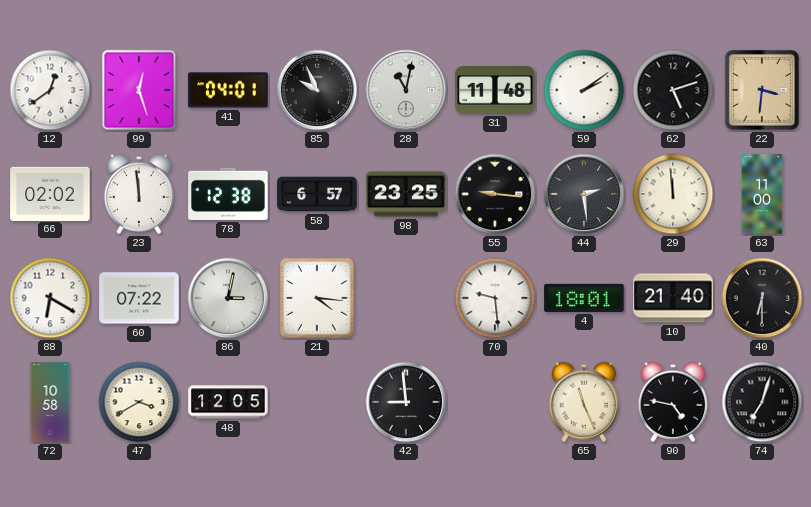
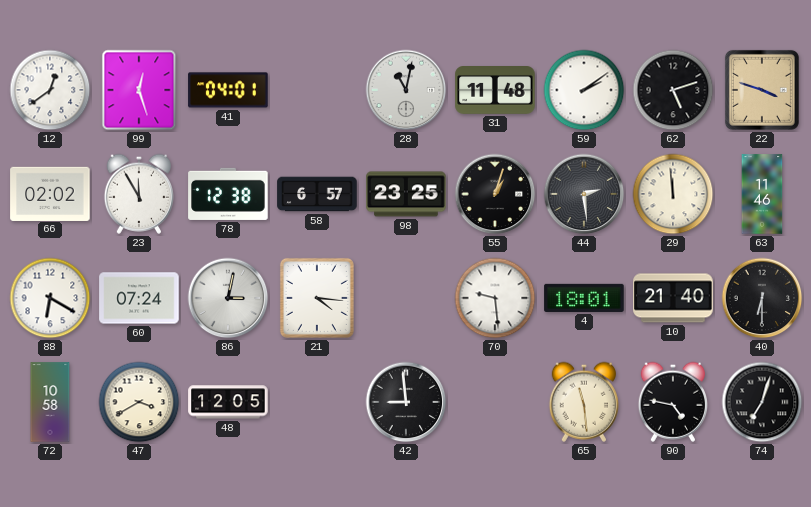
85: 9:56 -> none (317, 90)
22: 3:31 -> 3:48 (762, 90)
23: 11:59 -> 11:55 (138, 194)
55: 9:16 -> 1:03 (495, 194)
63: 11:00 -> 11:46 (762, 194)
60: 07:22 -> 07:24 (139, 298)
65: 11:26 -> 11:29 (583, 402)
